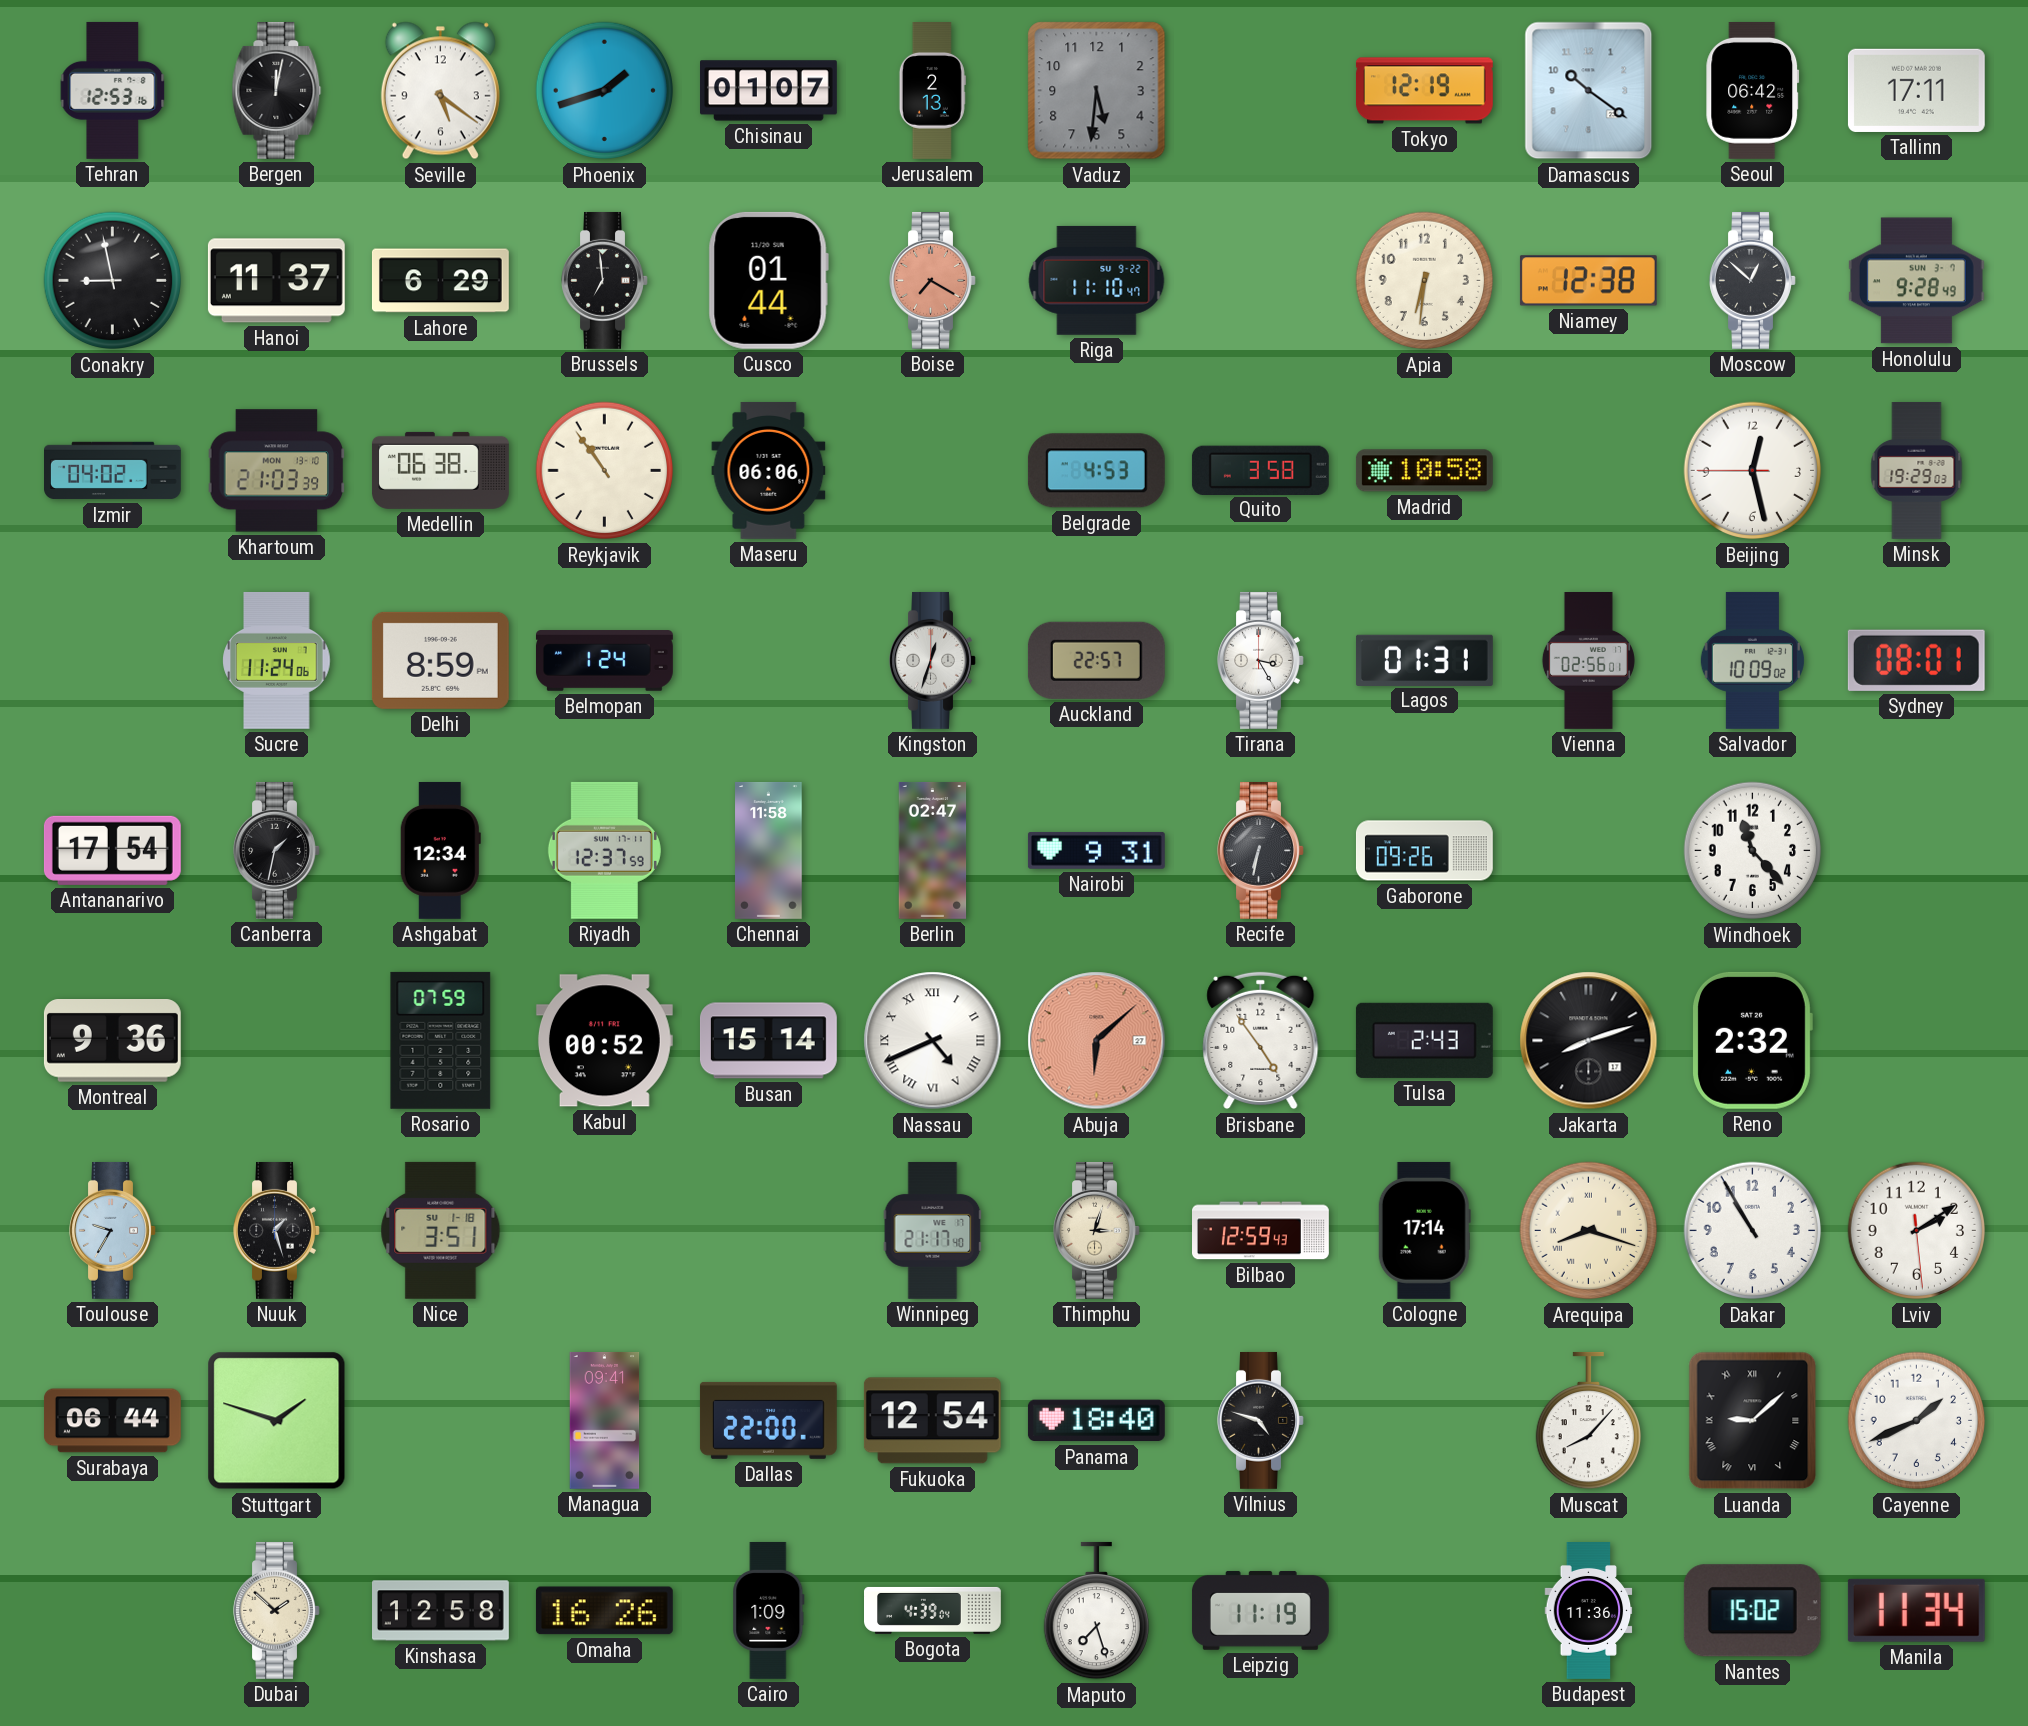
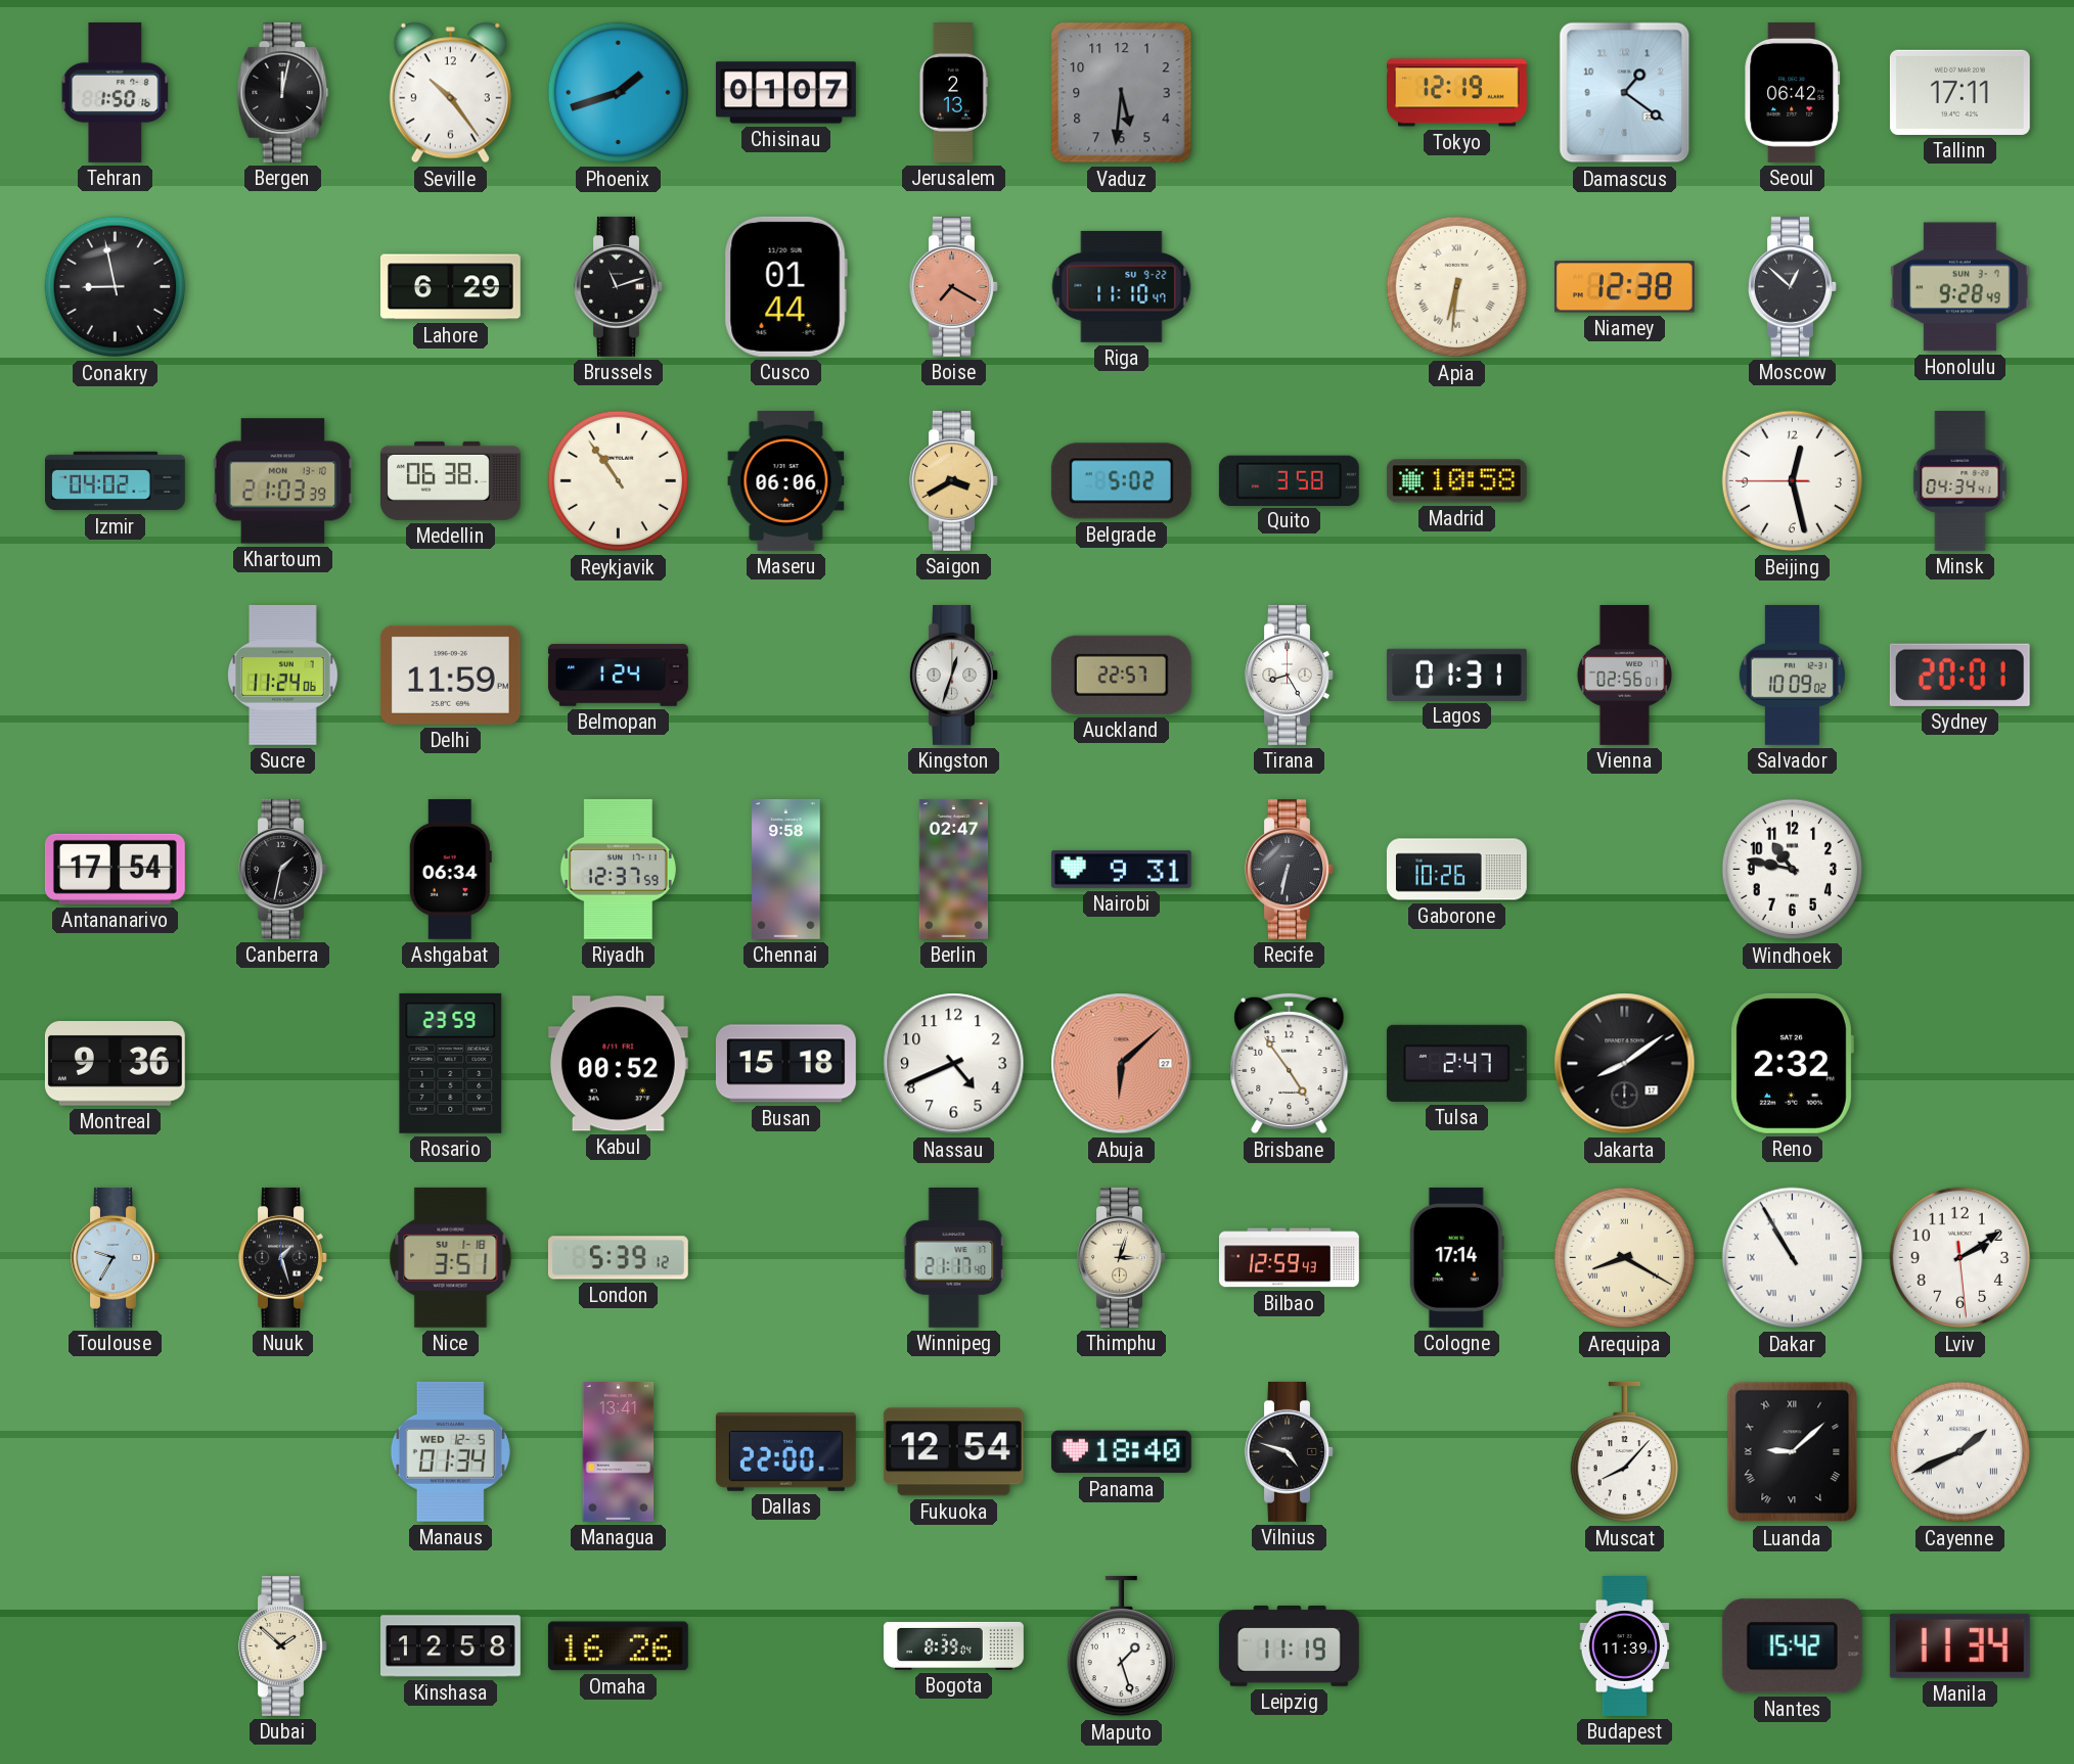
Tehran: 12:53 -> 1:50 (116, 92)
Seville: 5:21 -> 10:24 (450, 93)
Damascus: 10:21 -> 1:21 (1625, 93)
Hanoi: 11:37 -> none (276, 281)
Brussels: 6:59 -> 11:12 (619, 286)
Apia numerals: Arabic -> Roman (1457, 287)
Saigon: none -> 3:40 (954, 480)
Belgrade: 4:53 -> 5:02 (1121, 481)
Minsk: 19:29 -> 04:34 (1960, 481)
Delhi: 8:59 -> 11:59 (450, 675)
Tirana: 3:25 -> 8:25 (1290, 675)
Sydney: 08:01 -> 20:01 (1959, 675)
Ashgabat: 12:34 -> 06:34 (450, 869)
Chennai: 11:58 -> 9:58 (786, 869)
Gaborone: 09:26 -> 10:26 (1456, 870)
Windhoek: 11:23 -> 10:47 (1793, 870)
Rosario: 07:59 -> 23:59 (451, 1063)
Busan: 15:14 -> 15:18 (785, 1064)
Nassau numerals: Roman -> Arabic (954, 1064)
Tulsa: 2:43 -> 2:47 (1456, 1063)
Jakarta: 8:12 -> 8:09 (1625, 1064)
London: none -> 5:39 (618, 1258)
Arequipa: 8:18 -> 8:20 (1625, 1258)
Dakar numerals: Arabic -> Roman (1793, 1258)
Surabaya: 06:44 -> none (112, 1421)
Stuttgart: 1:48 -> none (277, 1421)
Manaus: none -> 01:34 (450, 1451)
Managua: 09:41 -> 13:41 (619, 1451)
Cayenne numerals: Arabic -> Roman (1960, 1452)
Cairo: 1:09 -> none (769, 1610)
Bogota: 4:39 -> 8:39 (954, 1645)
Maputo: 7:27 -> 1:27 (1121, 1646)
Budapest: 11:36 -> 11:39 (1625, 1646)
Nantes: 15:02 -> 15:42 (1792, 1646)
